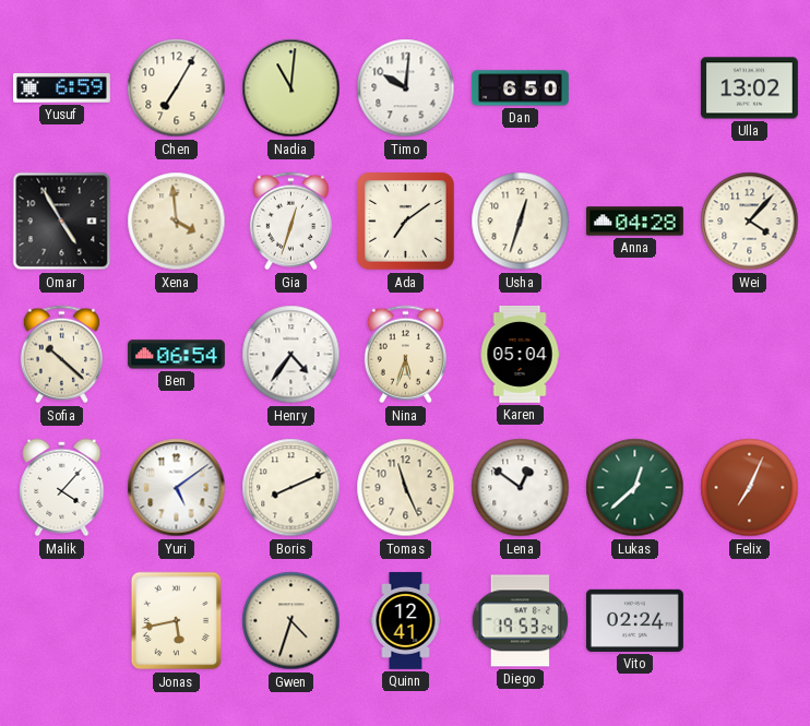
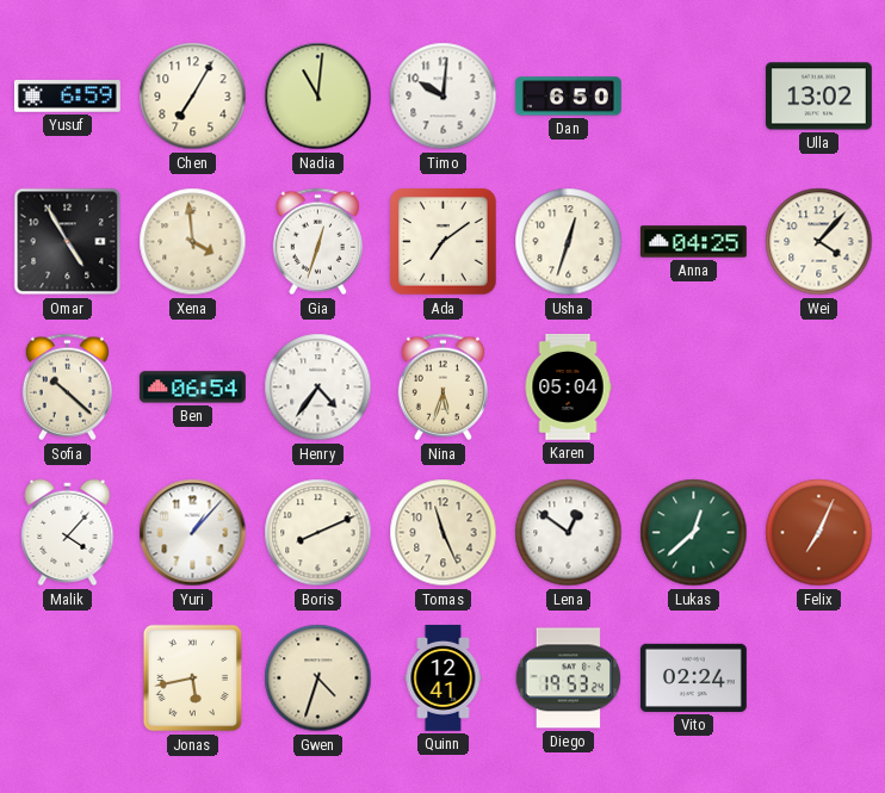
Anna: 04:28 -> 04:25 (693, 242)
Yuri: 5:09 -> 1:07 (193, 533)
